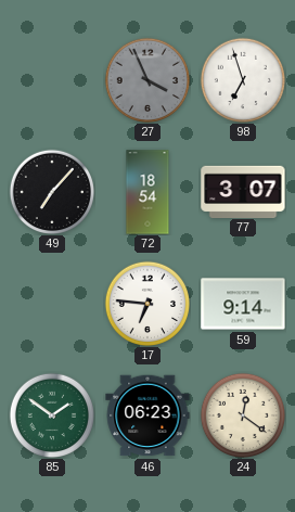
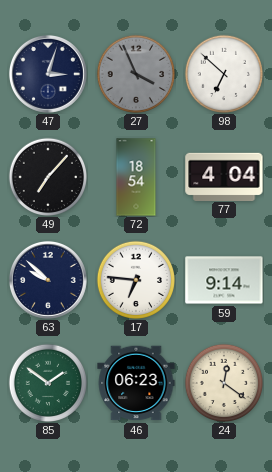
47: none -> 3:03 (48, 74)
98: 6:57 -> 6:52 (223, 73)
77: 3:07 -> 4:04 (224, 176)
63: none -> 9:52 (48, 280)
